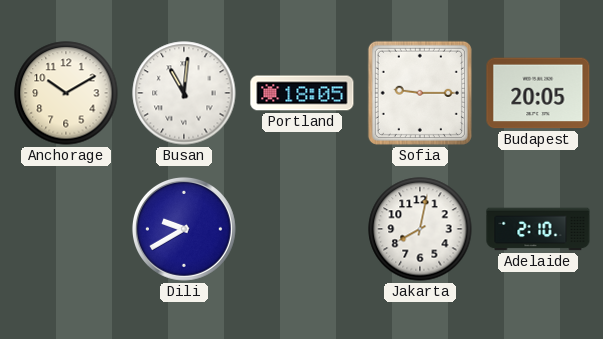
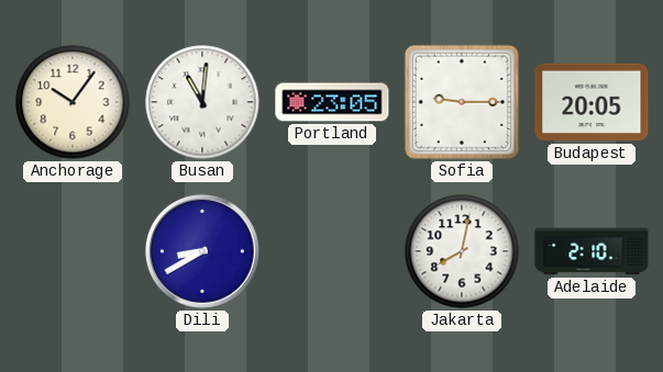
Anchorage: 10:10 -> 10:06 (73, 102)
Portland: 18:05 -> 23:05 (332, 102)
Dili: 9:40 -> 8:40 (202, 251)
